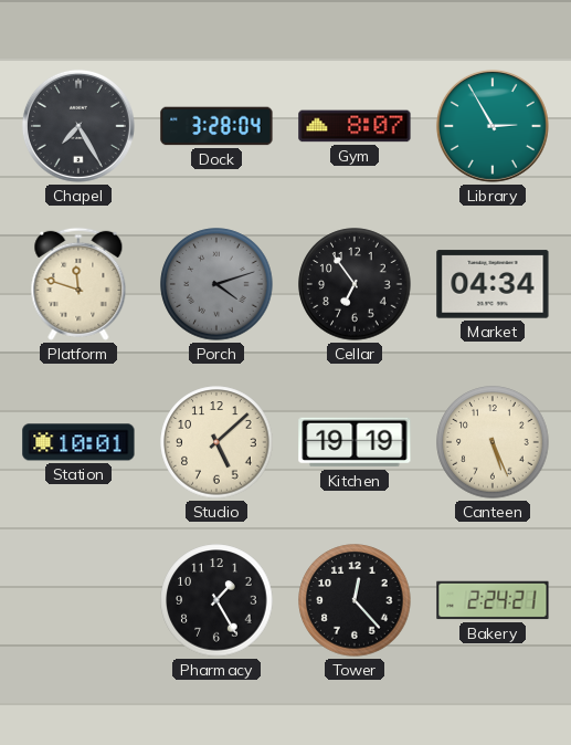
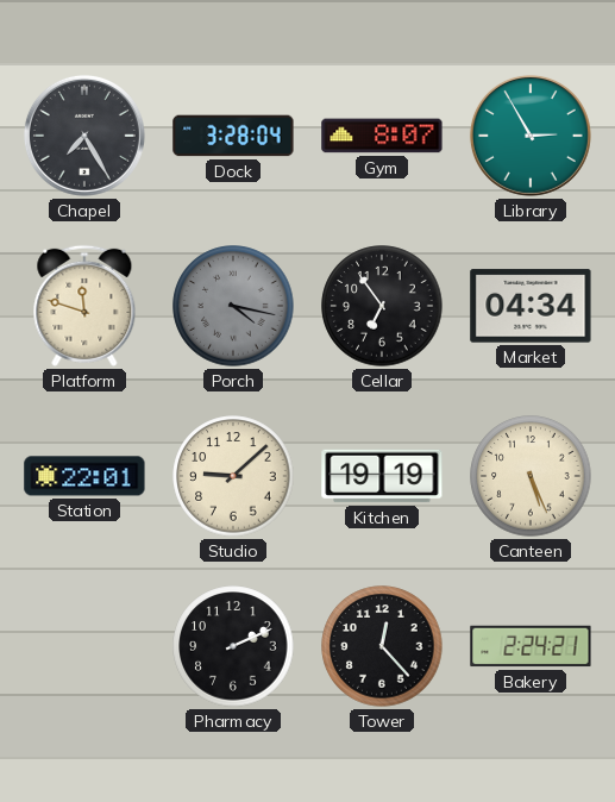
Porch: 4:12 -> 4:17 (233, 306)
Station: 10:01 -> 22:01 (84, 476)
Studio: 5:08 -> 9:08 (233, 476)
Pharmacy: 1:25 -> 2:11 (233, 646)
